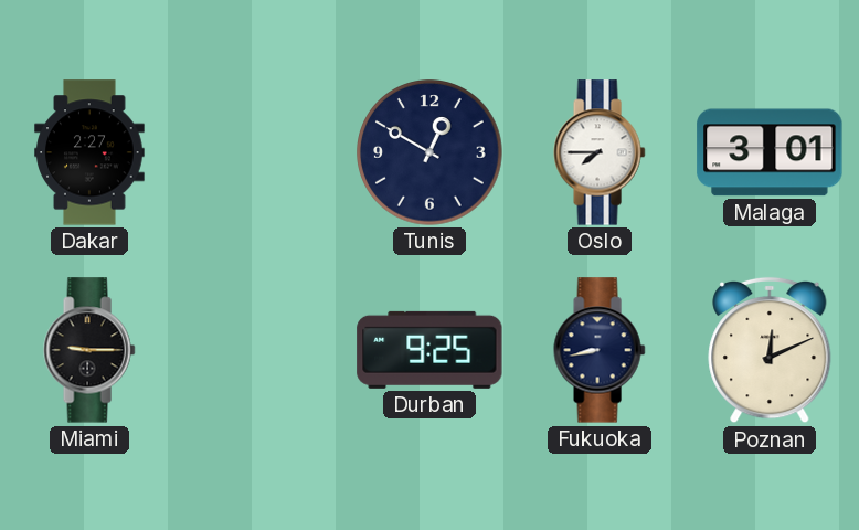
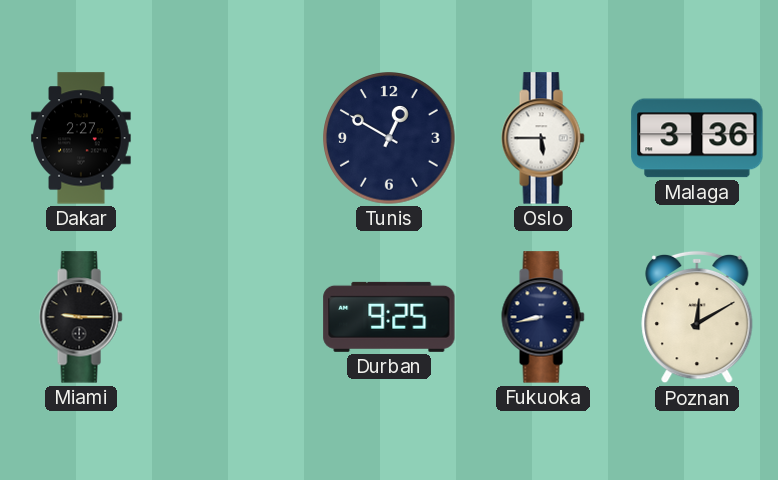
Oslo: 7:45 -> 5:45 (543, 138)
Malaga: 3:01 -> 3:36 (697, 138)
Poznan: 12:11 -> 12:10 (697, 317)
